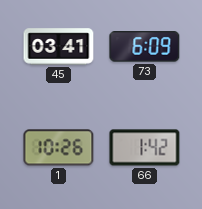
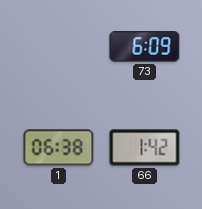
45: 03:41 -> none (59, 47)
1: 10:26 -> 06:38 (59, 148)
